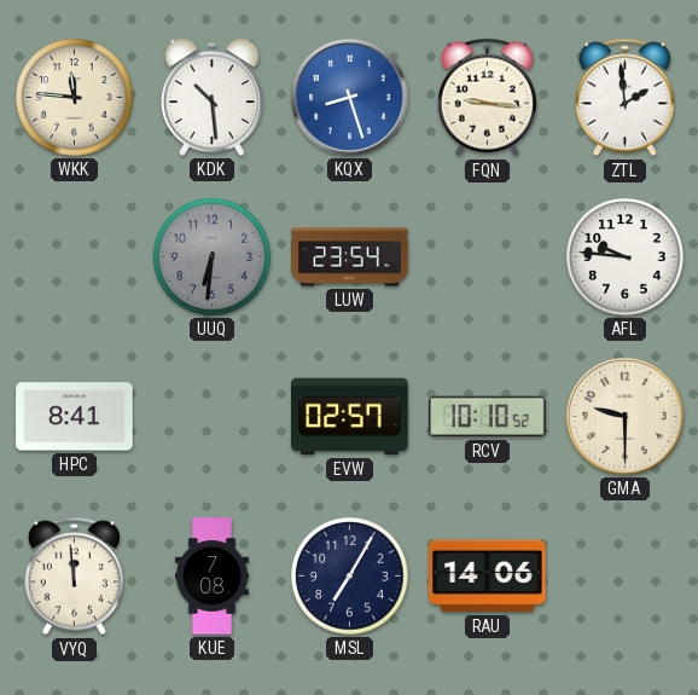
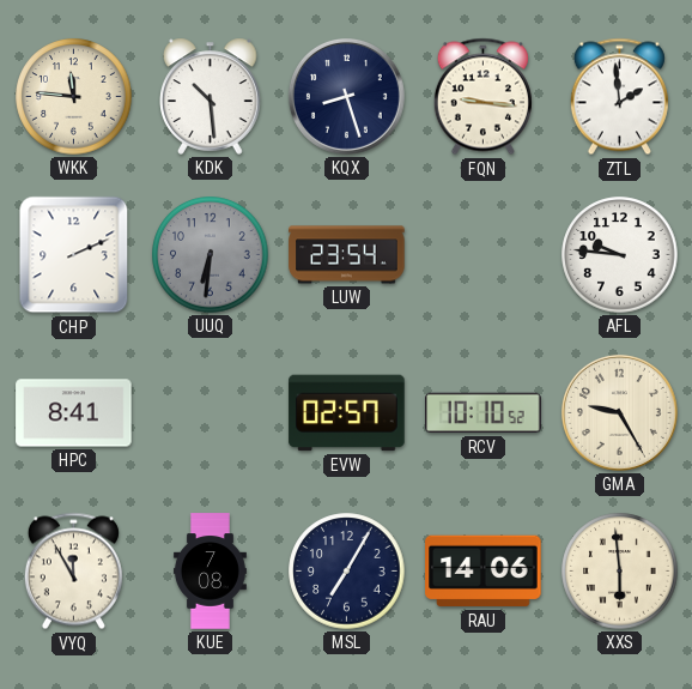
KQX dial: blue -> navy (346, 96)
CHP: none -> 2:11 (74, 255)
GMA: 9:30 -> 9:25 (619, 412)
VYQ: 11:59 -> 11:55 (73, 572)
XXS: none -> 5:59 (620, 572)
